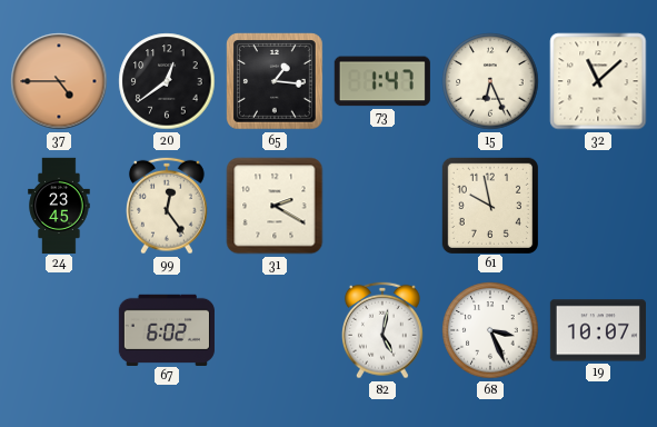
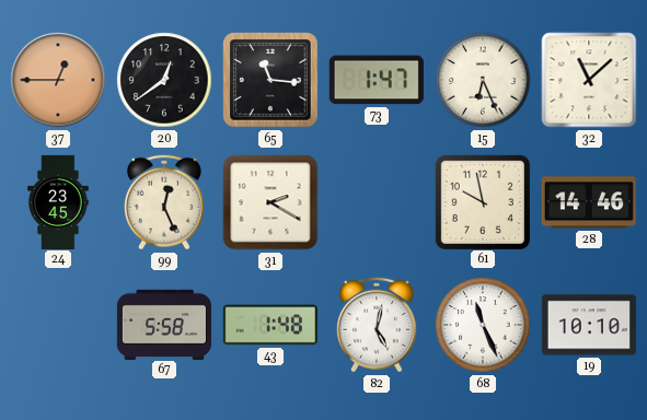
37: 4:45 -> 12:45 (58, 80)
65: 1:16 -> 11:16 (270, 80)
99: 12:24 -> 12:26 (165, 202)
28: none -> 14:46 (589, 202)
67: 6:02 -> 5:58 (164, 324)
43: none -> 1:48 (270, 325)
68: 3:26 -> 11:26 (483, 325)
19: 10:07 -> 10:10 (589, 325)
